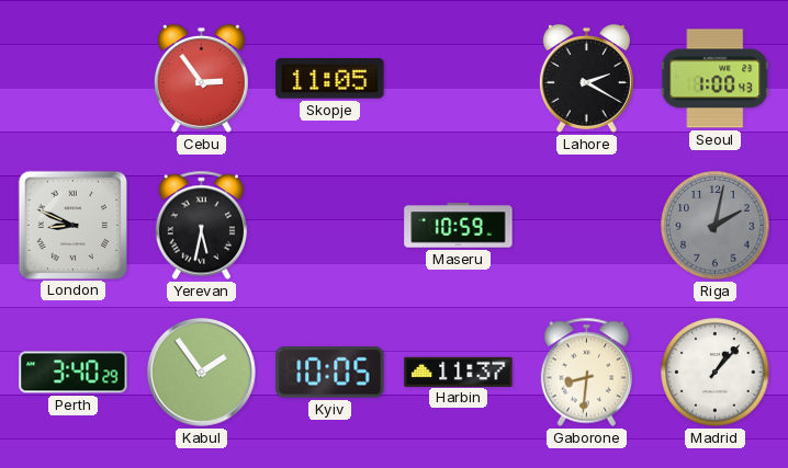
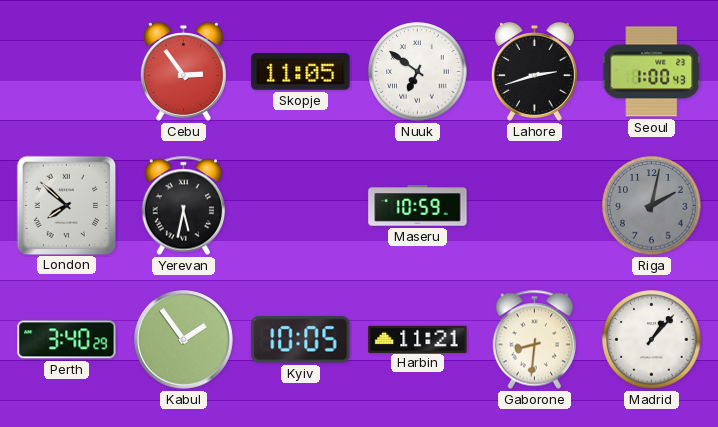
Nuuk: none -> 6:51 (418, 72)
Lahore: 2:20 -> 2:42 (534, 72)
London: 8:49 -> 7:52 (66, 205)
Harbin: 11:37 -> 11:21 (418, 339)
